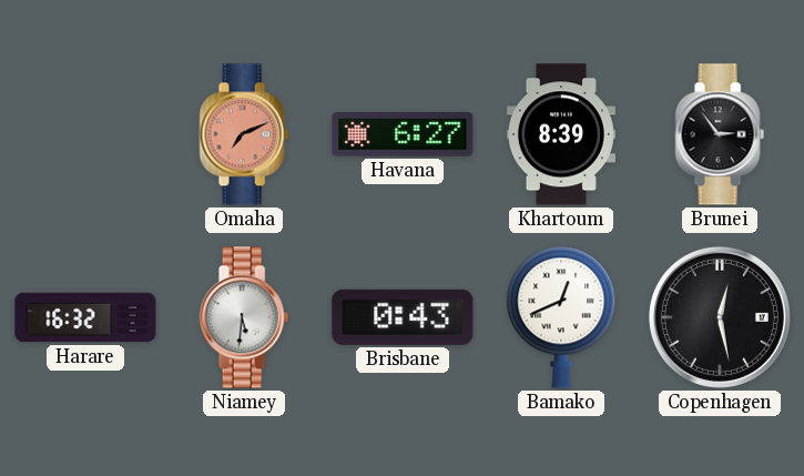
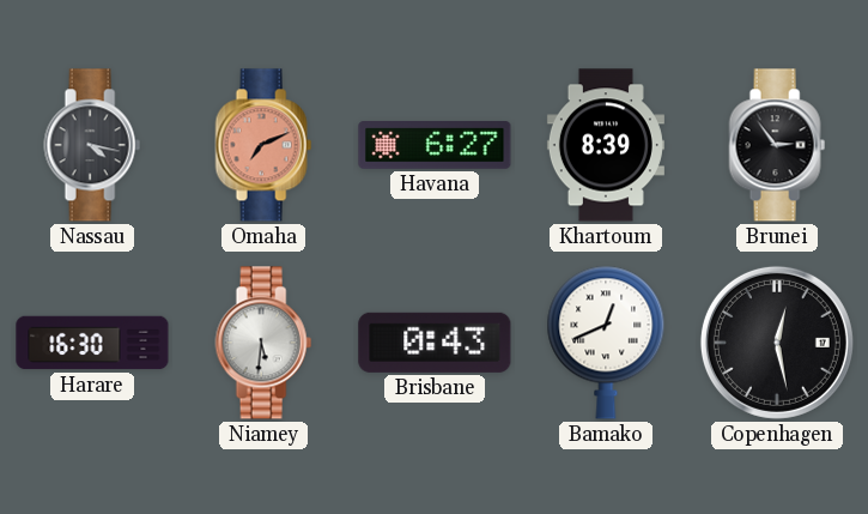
Nassau: none -> 4:17 (92, 145)
Harare: 16:32 -> 16:30 (92, 343)
